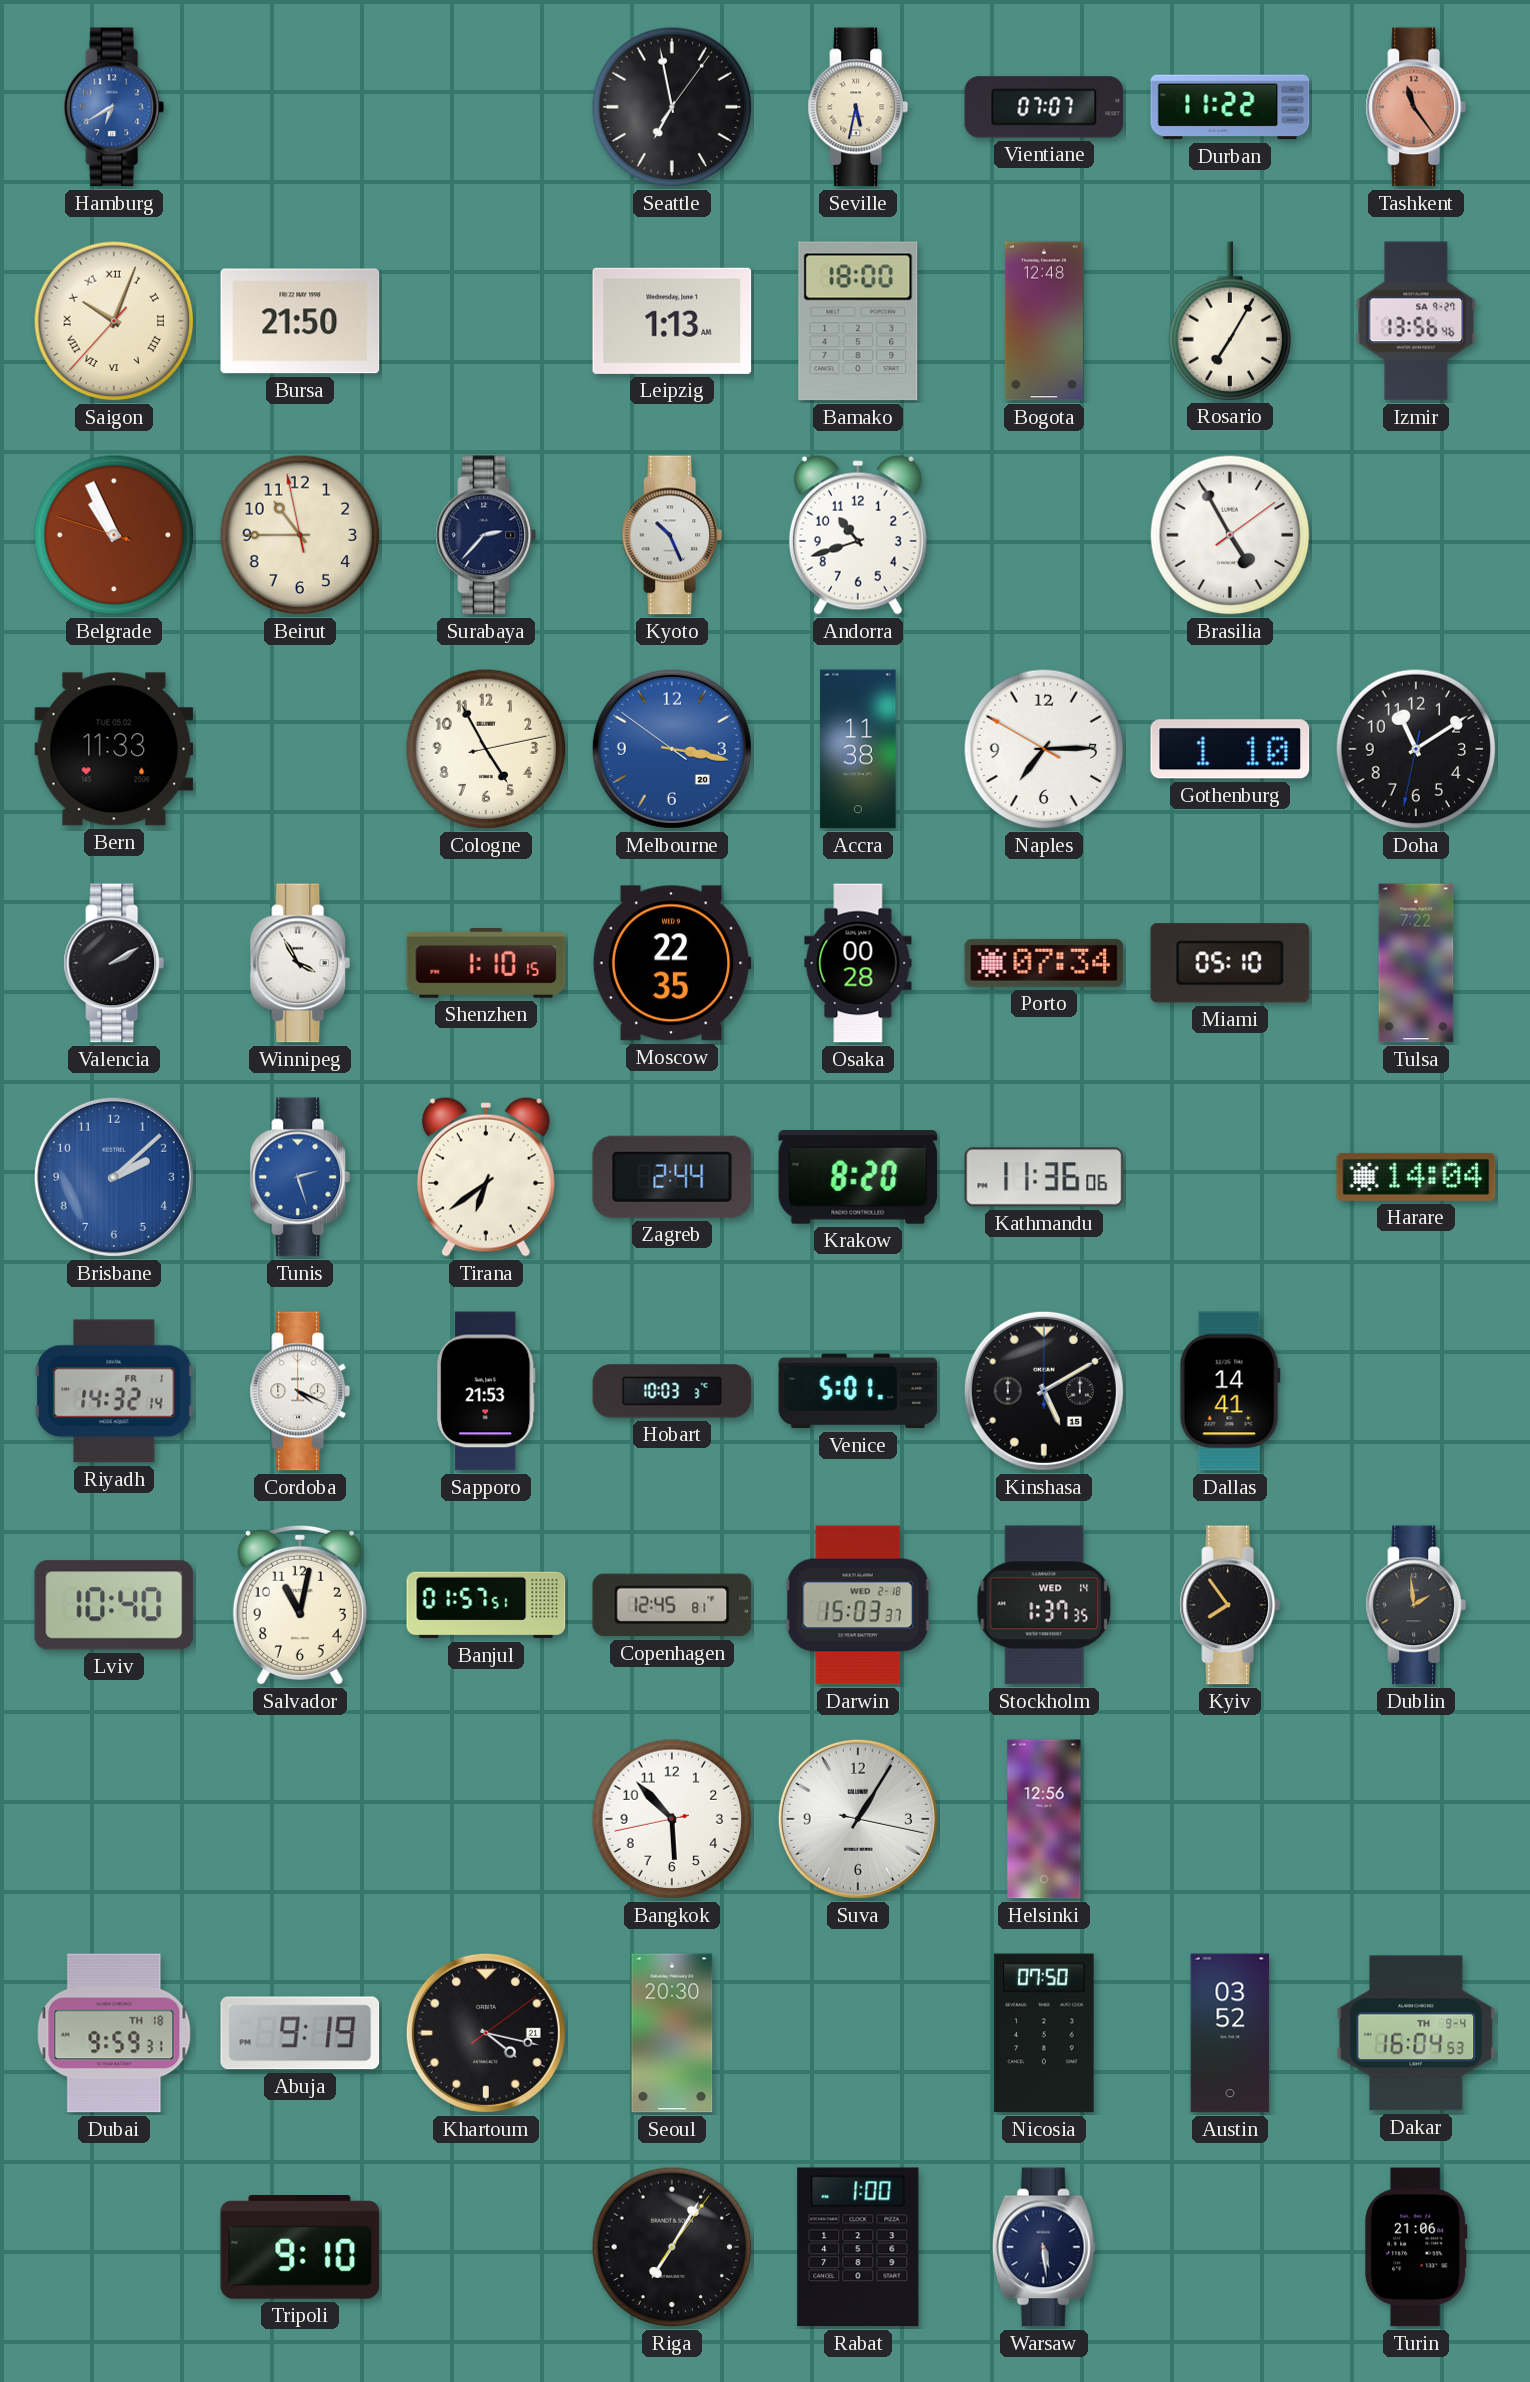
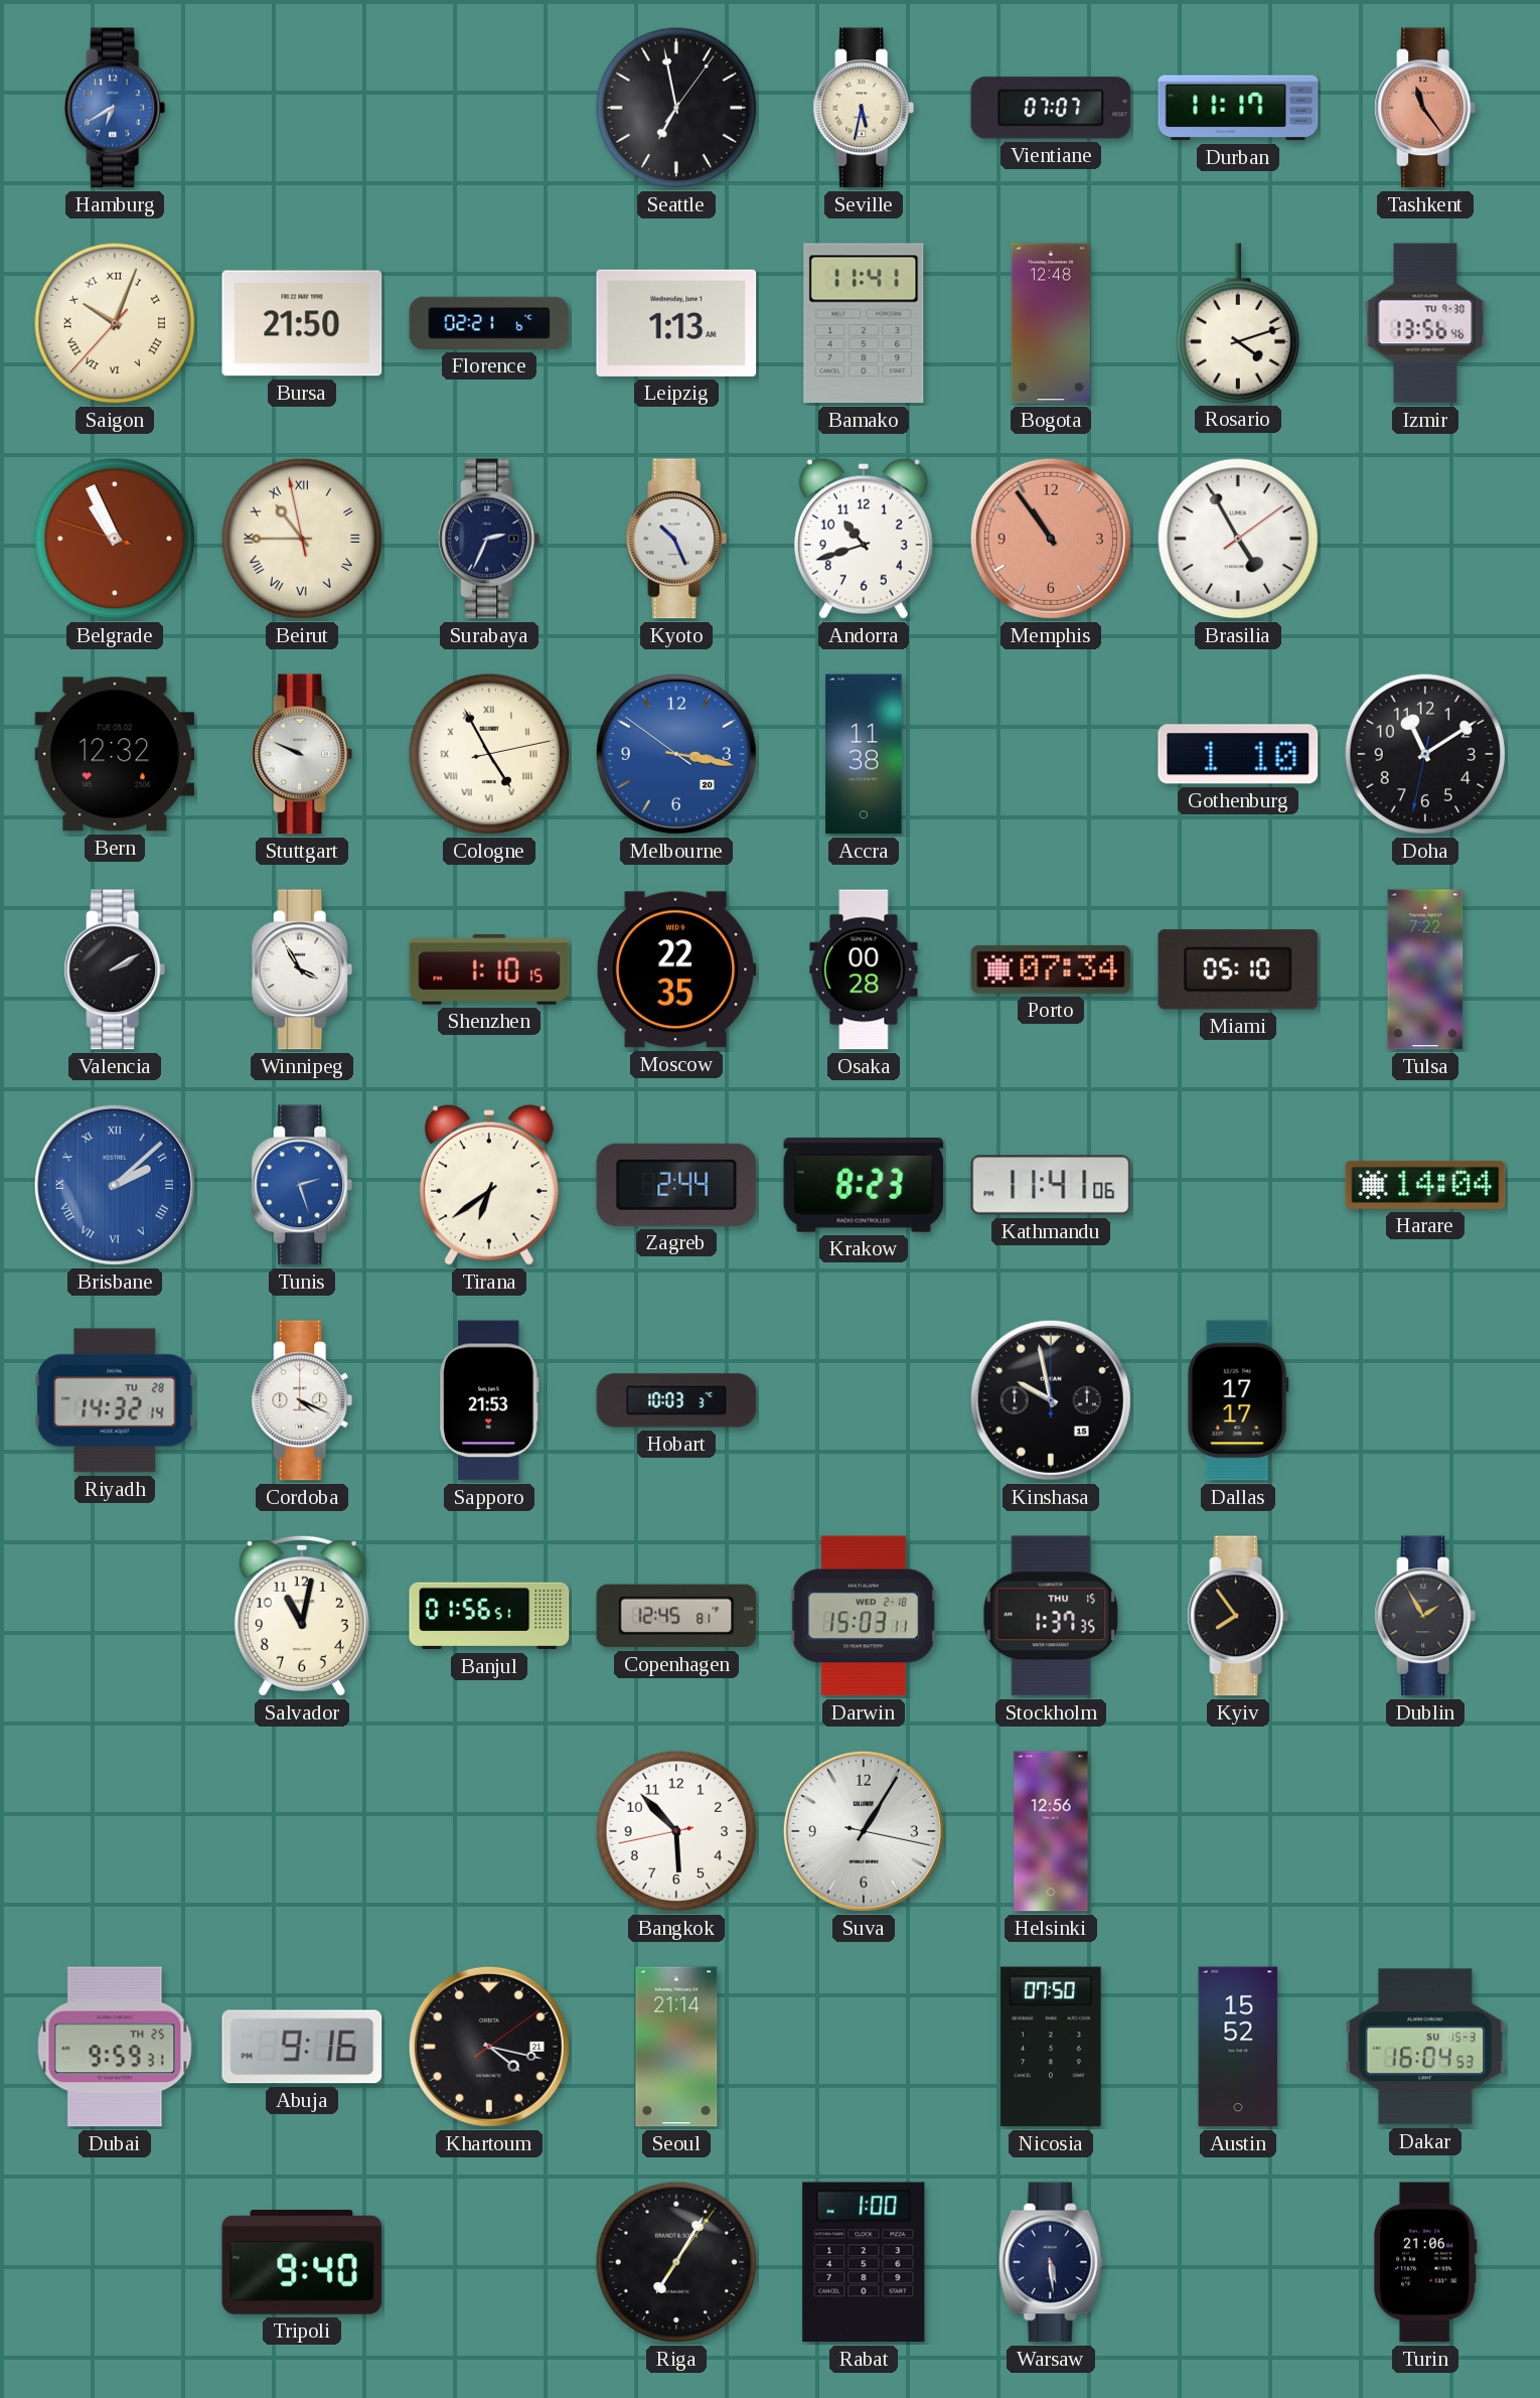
Durban: 11:22 -> 11:17 (1238, 108)
Florence: none -> 02:21 (489, 323)
Bamako: 18:00 -> 11:41 (864, 323)
Rosario: 7:05 -> 4:12 (1237, 323)
Izmir date: SA 9-27 -> TU 9-30 (1425, 323)
Beirut numerals: Arabic -> Roman (302, 539)
Surabaya: 2:37 -> 2:34 (489, 539)
Memphis: none -> 10:54 (1051, 539)
Bern: 11:33 -> 12:32 (115, 754)
Stuttgart: none -> 9:49 (302, 754)
Cologne numerals: Arabic -> Roman (489, 754)
Naples: 7:14 -> none (1044, 749)
Brisbane numerals: Arabic -> Roman (115, 1185)
Krakow: 8:20 -> 8:23 (864, 1186)
Kathmandu: 11:36 -> 11:41 (1051, 1185)
Riyadh date: FR 1 -> TU 28 (115, 1400)
Venice: 5:01 -> none (858, 1391)
Kinshasa: 5:10 -> 9:58 (1051, 1400)
Dallas: 14:41 -> 17:17 (1238, 1400)
Lviv: 10:40 -> none (114, 1605)
Banjul: 01:57 -> 01:56 (489, 1616)
Darwin: 15:03:37 -> 15:03:11 (864, 1616)
Stockholm date: WED 14 -> THU 15 (1051, 1616)
Dublin: 1:59 -> 1:55 (1425, 1616)
Dubai date: TH 18 -> TH 25 (115, 2047)
Abuja: 9:19 -> 9:16 (302, 2047)
Seoul: 20:30 -> 21:14 (676, 2047)
Austin: 03:52 -> 15:52 (1238, 2047)
Dakar date: TH 9-4 -> SU 15-3 (1425, 2047)
Tripoli: 9:10 -> 9:40 (302, 2263)
